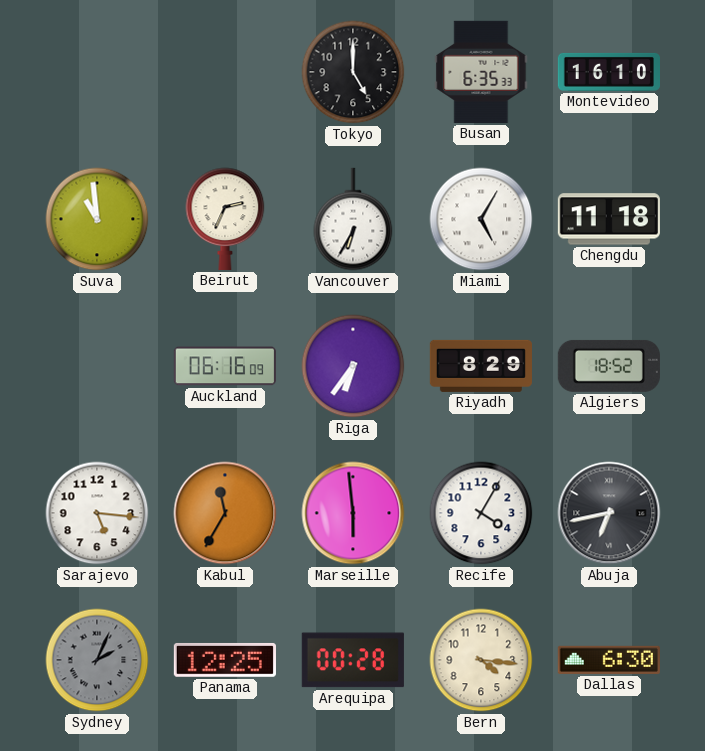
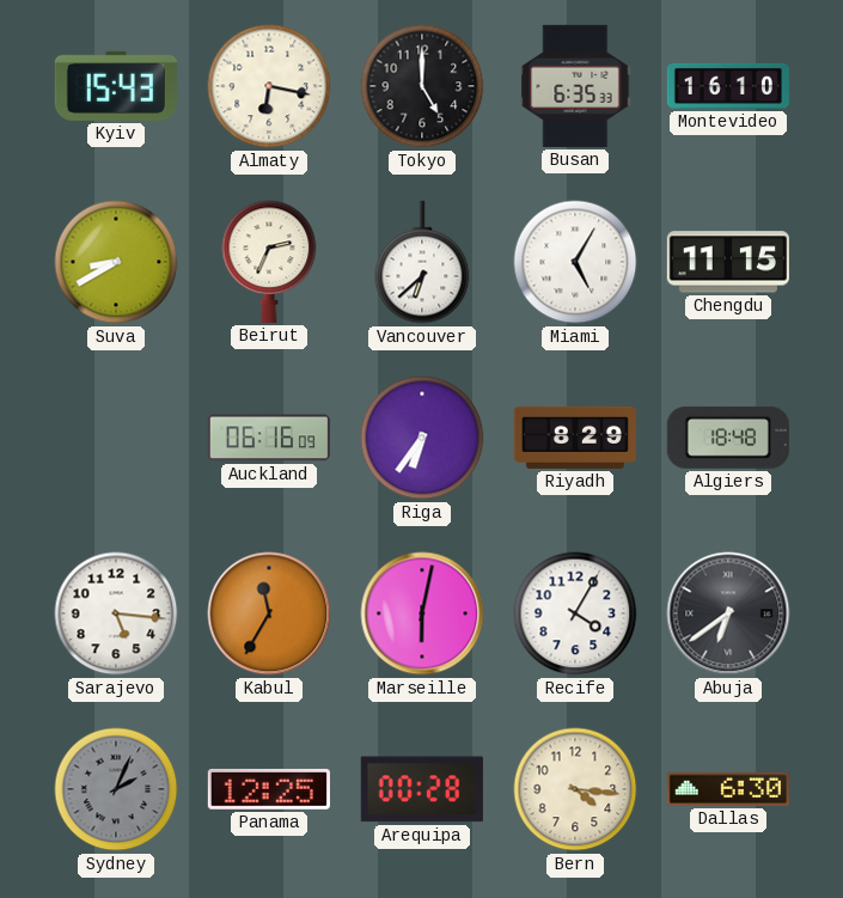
Kyiv: none -> 15:43 (116, 86)
Almaty: none -> 6:17 (269, 86)
Suva: 10:59 -> 8:40 (116, 262)
Vancouver: 6:35 -> 6:38 (422, 262)
Chengdu: 11:18 -> 11:15 (728, 262)
Algiers: 18:52 -> 18:48 (728, 438)
Marseille: 5:59 -> 6:02 (422, 613)
Abuja: 6:43 -> 6:39 (728, 613)
